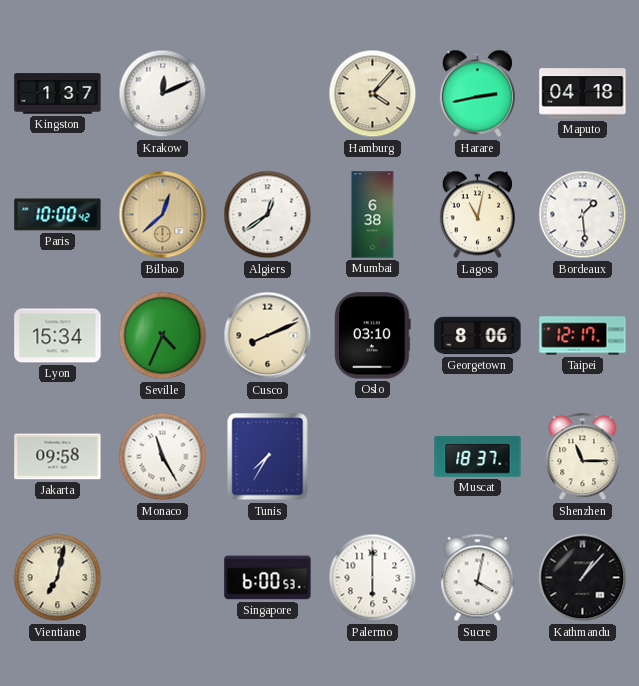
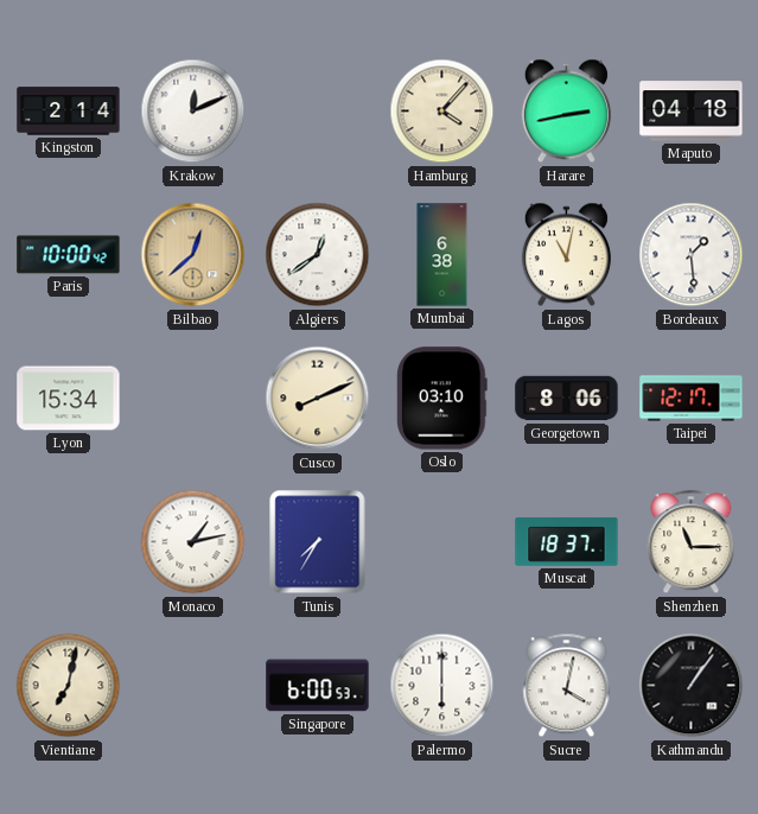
Kingston: 1:37 -> 2:14 (69, 112)
Seville: 4:34 -> none (163, 336)
Jakarta: 09:58 -> none (58, 457)
Monaco: 11:25 -> 1:13 (193, 542)
Kathmandu: 1:07 -> 1:06 (692, 686)
